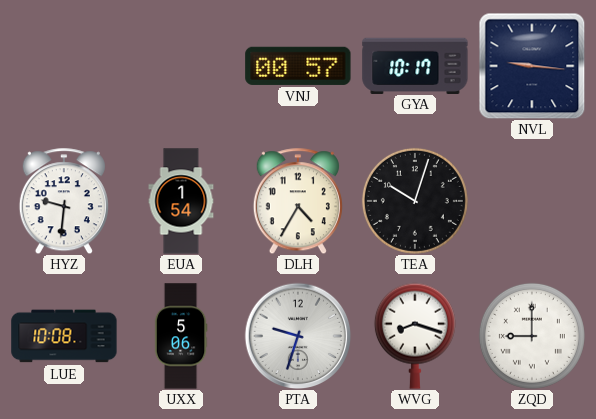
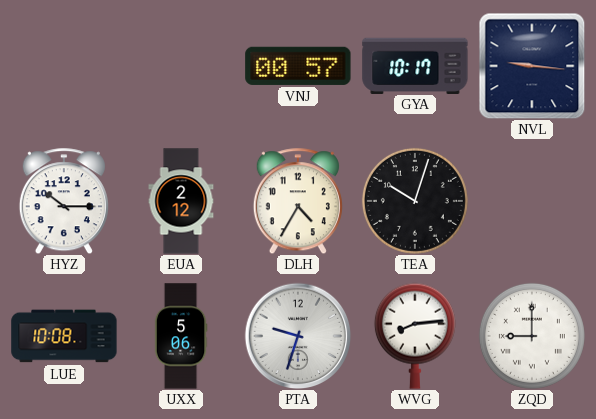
HYZ: 9:31 -> 10:15 (64, 201)
EUA: 1:54 -> 2:12 (181, 201)
WVG: 8:18 -> 8:14 (415, 336)
